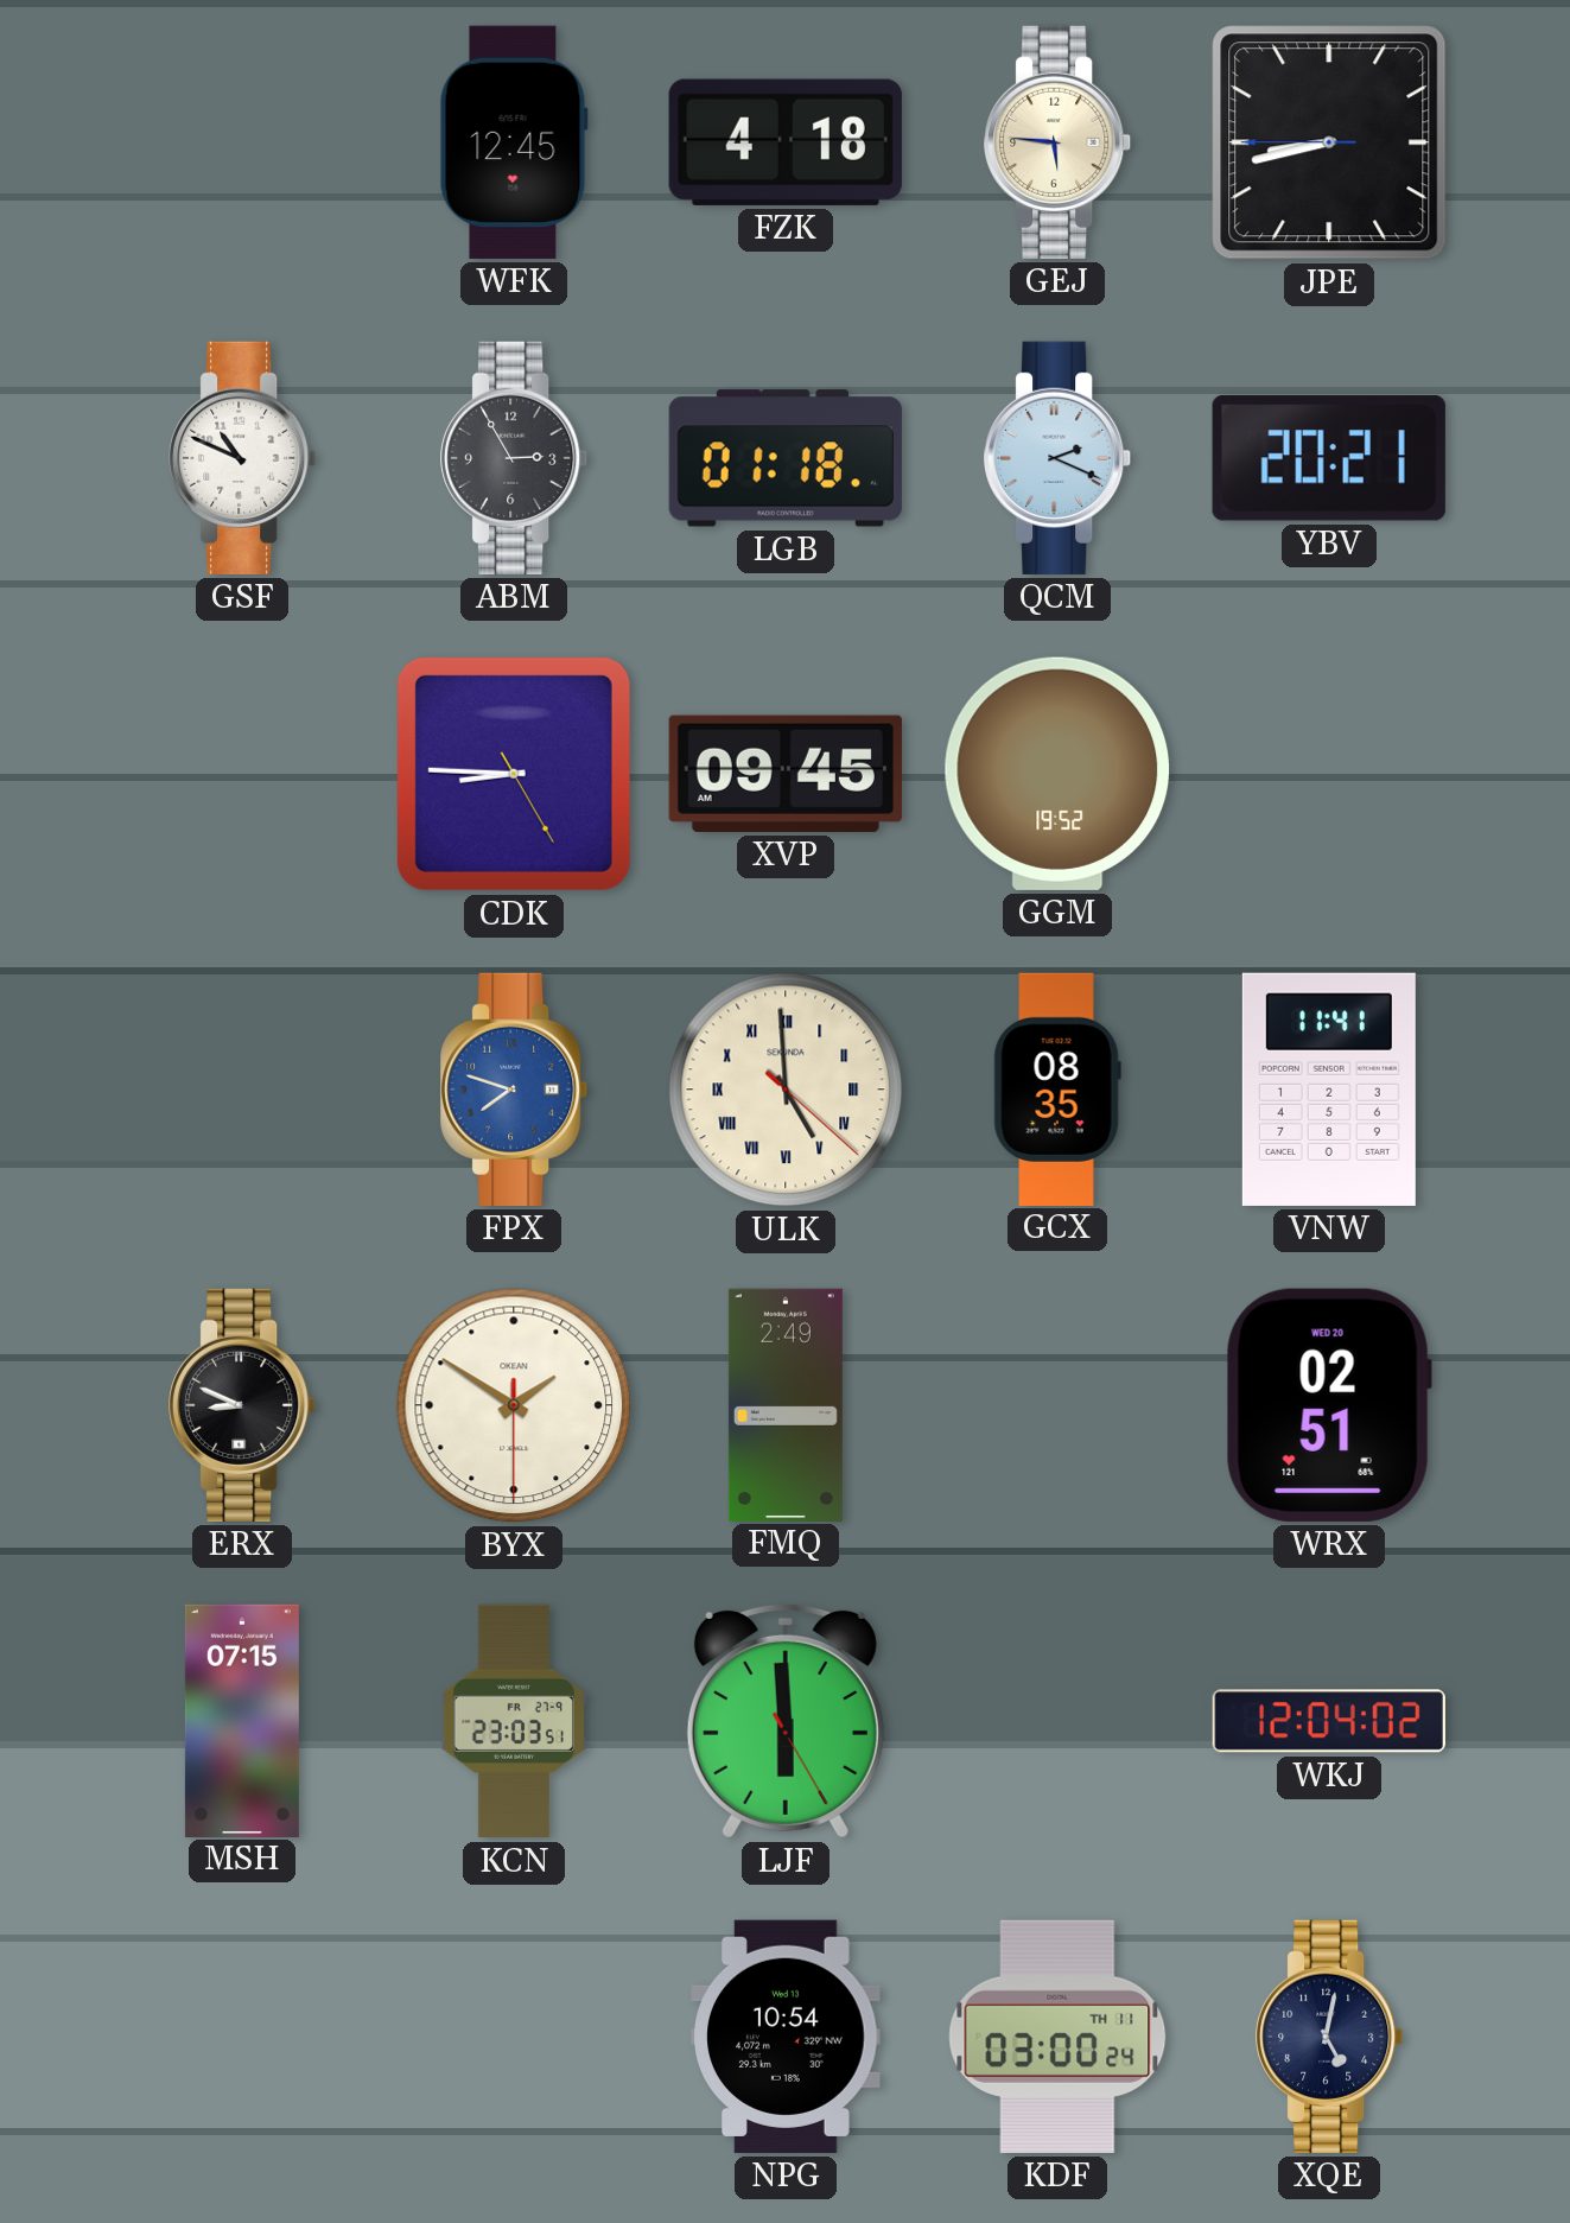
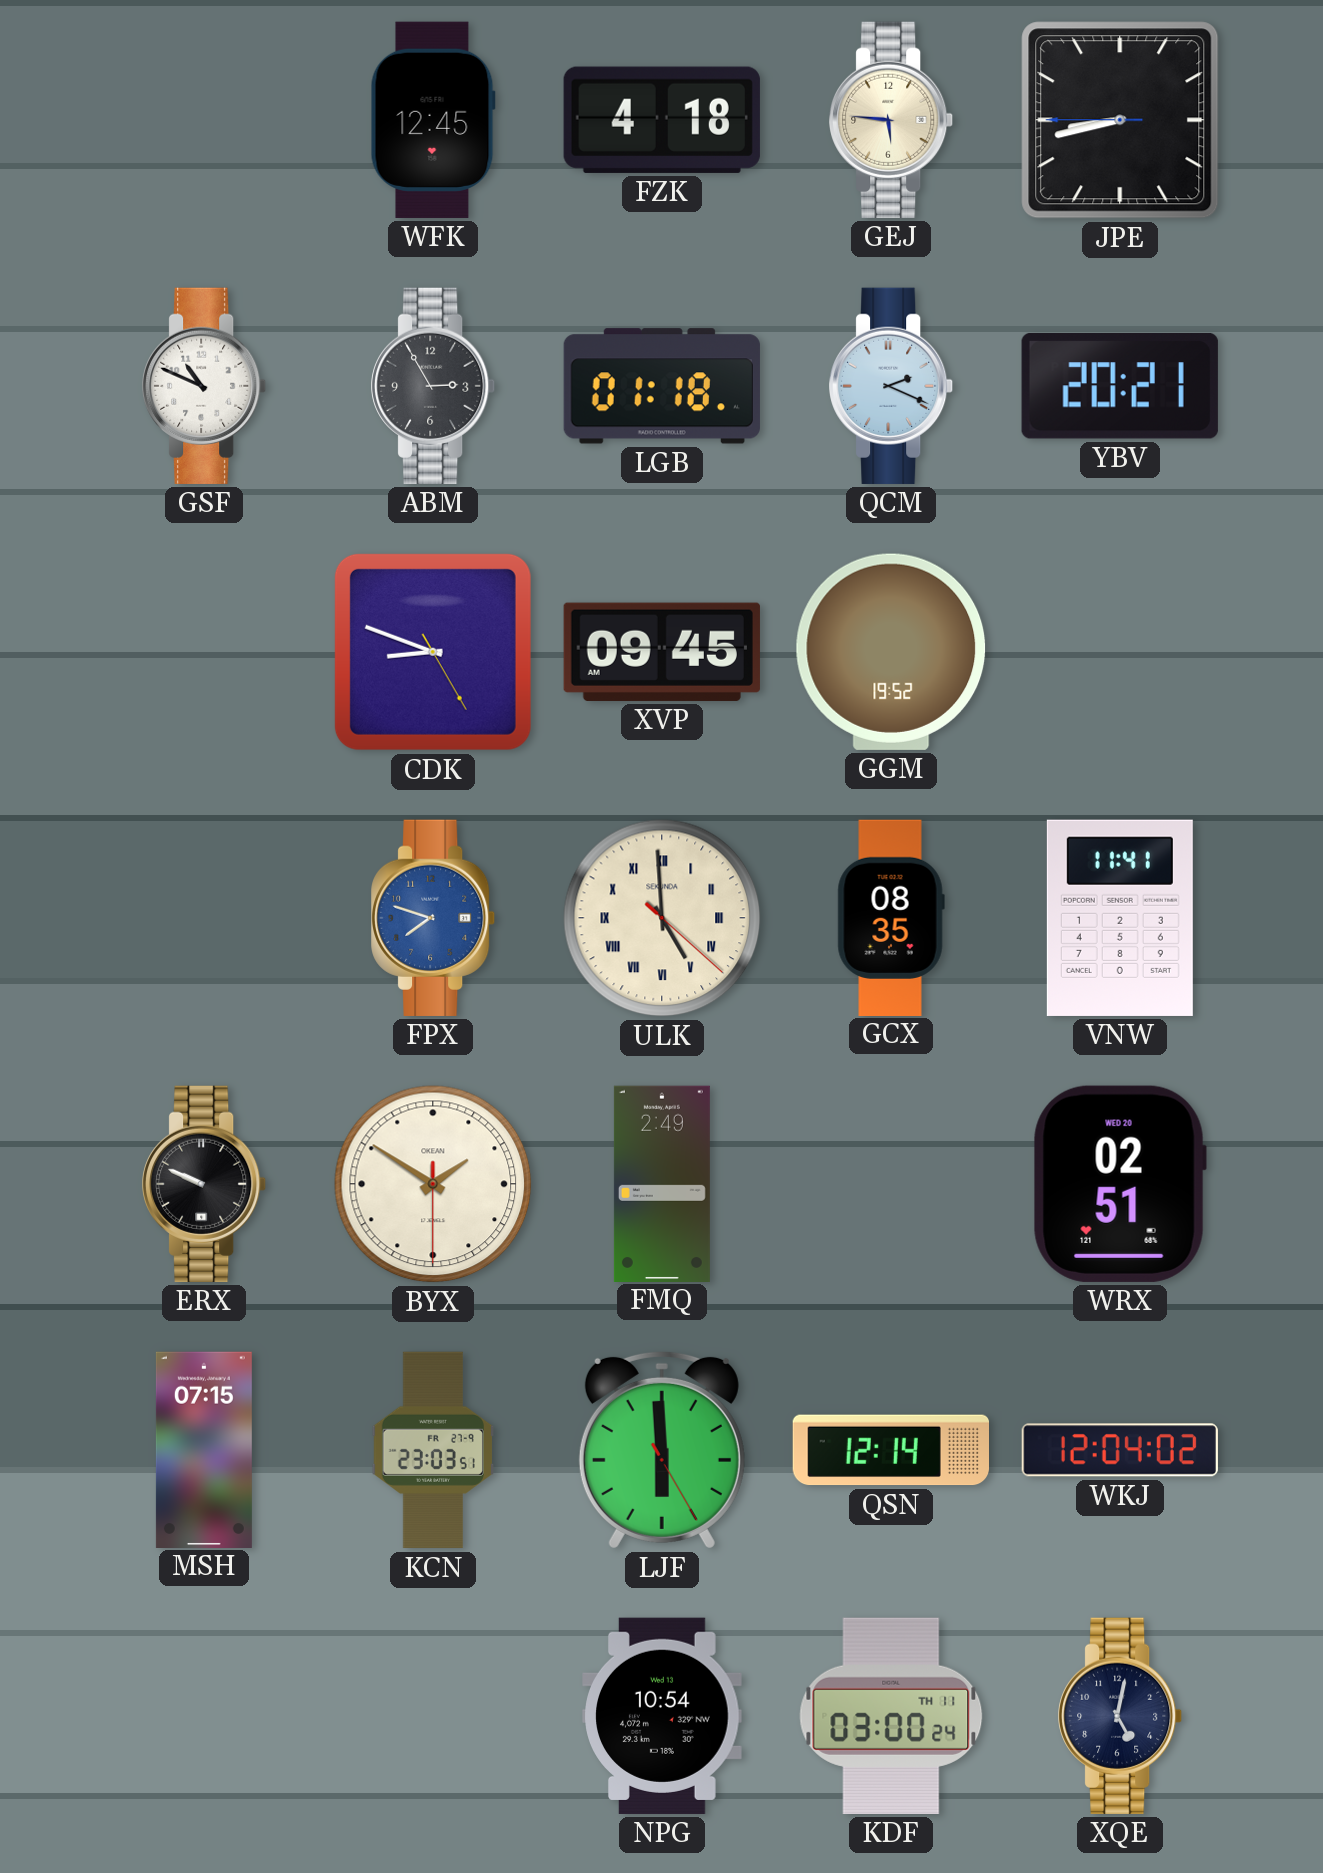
CDK: 8:45 -> 8:48 (433, 652)
ERX: 8:49 -> 9:49 (205, 1184)
QSN: none -> 12:14 (890, 1450)
